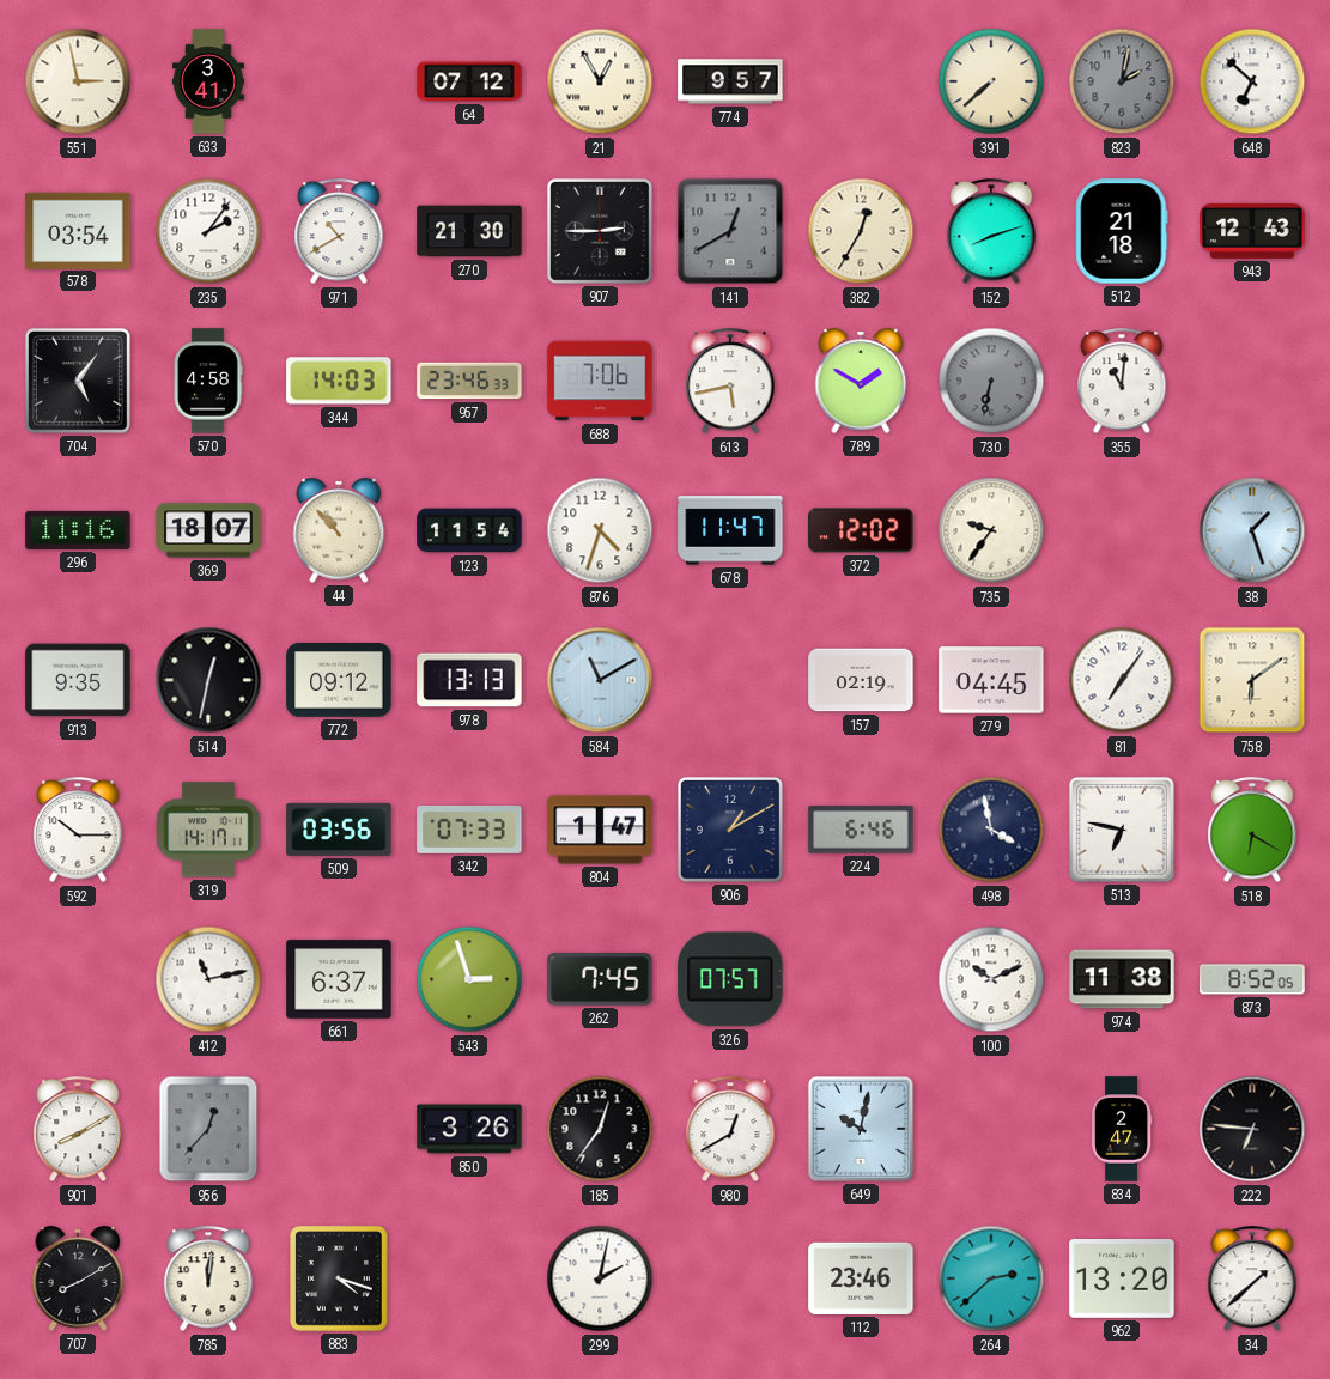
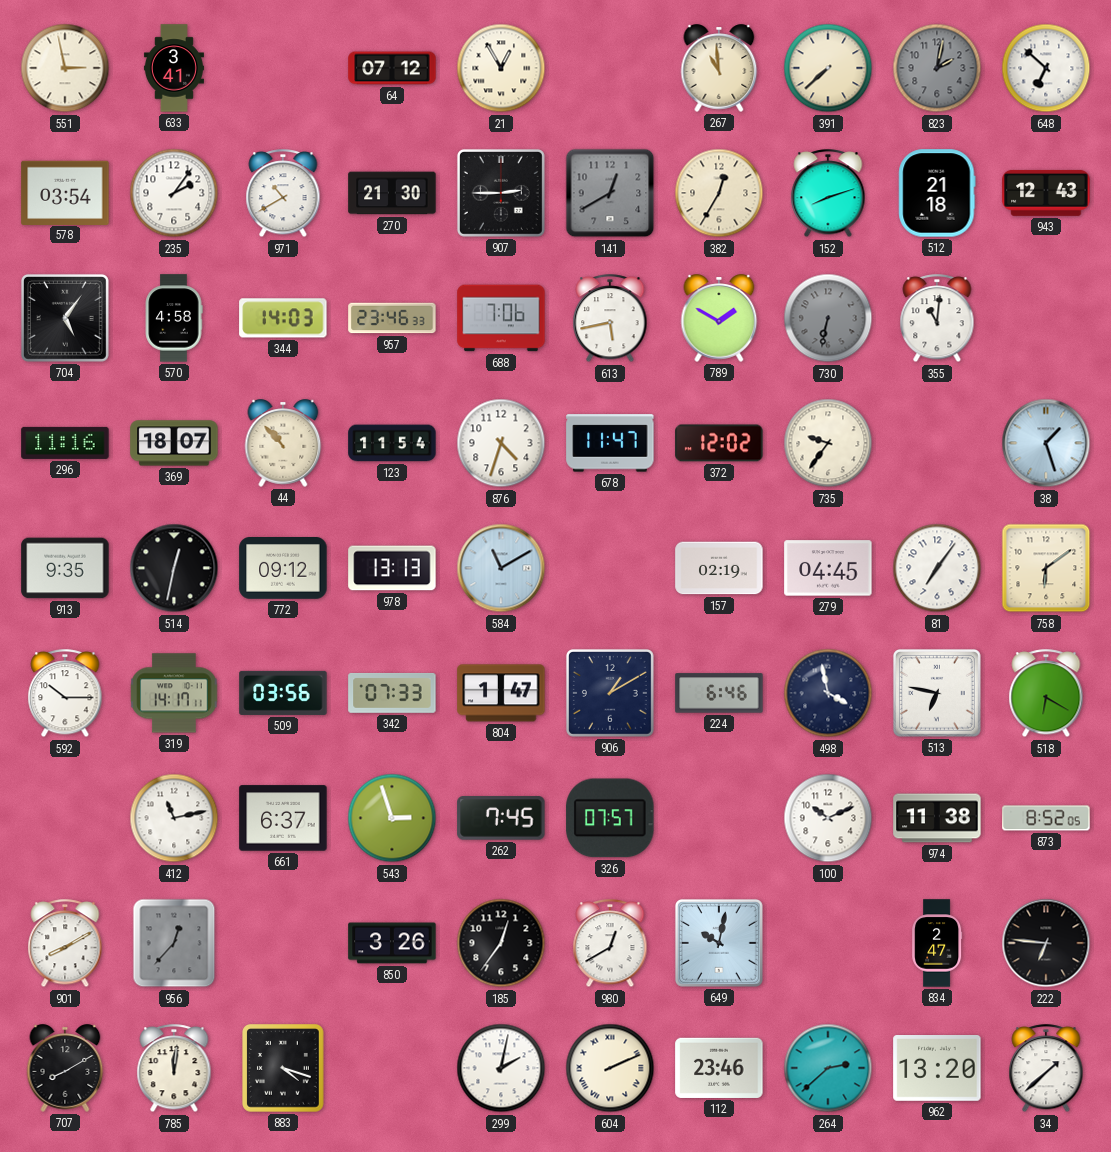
774: 9:57 -> none (730, 81)
267: none -> 10:59 (719, 68)
604: none -> 2:11 (610, 1068)
